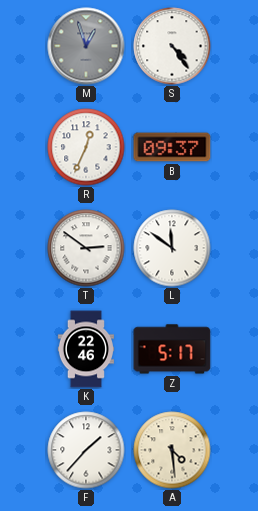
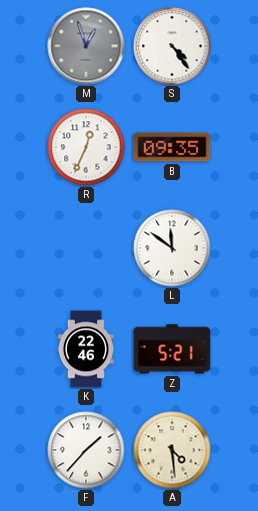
B: 09:37 -> 09:35 (172, 147)
T: 2:51 -> none (86, 248)
Z: 5:17 -> 5:21 (172, 349)
